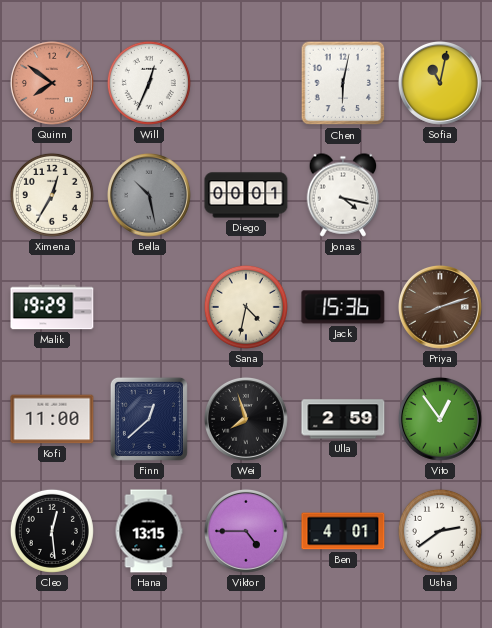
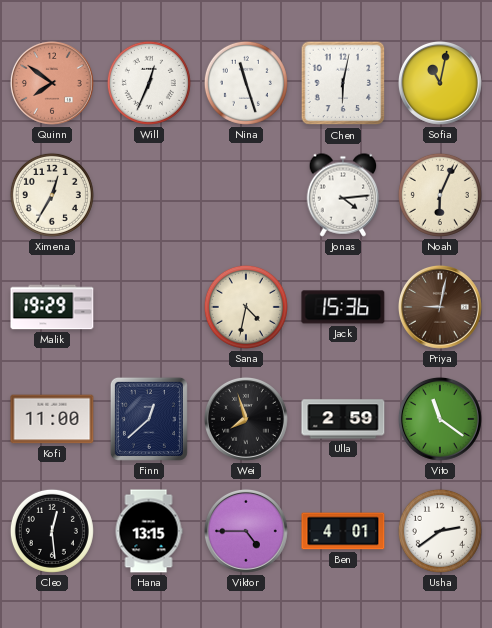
Nina: none -> 11:27 (246, 83)
Bella: 10:28 -> none (149, 195)
Diego: 00:01 -> none (246, 195)
Jonas: 4:17 -> 4:14 (343, 195)
Noah: none -> 6:04 (440, 195)
Priya: 8:12 -> 9:02 (440, 307)
Vito: 12:54 -> 11:21 (440, 419)
